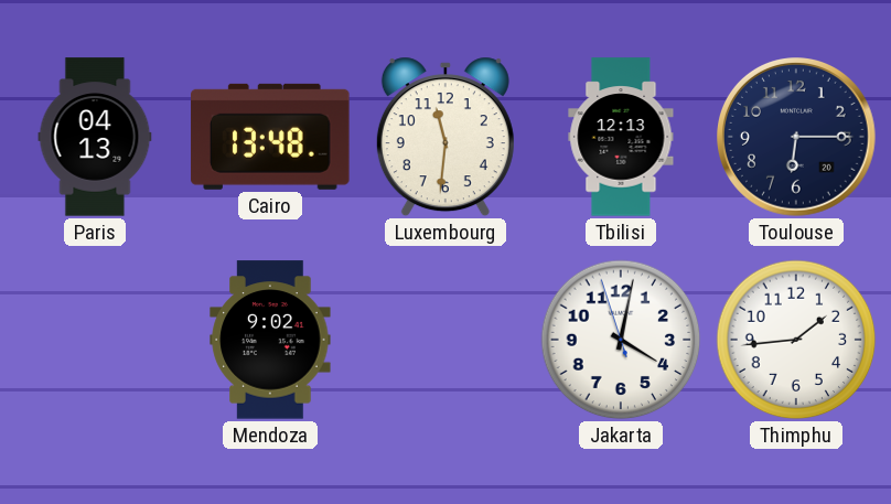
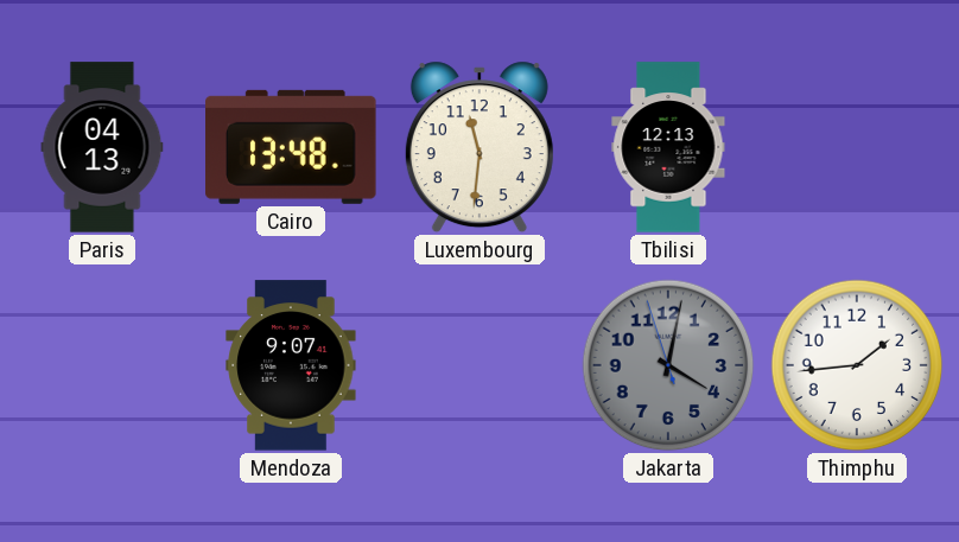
Toulouse: 6:15 -> none (797, 138)
Mendoza: 9:02 -> 9:07 (291, 365)
Jakarta dial: white -> grey (668, 365)
